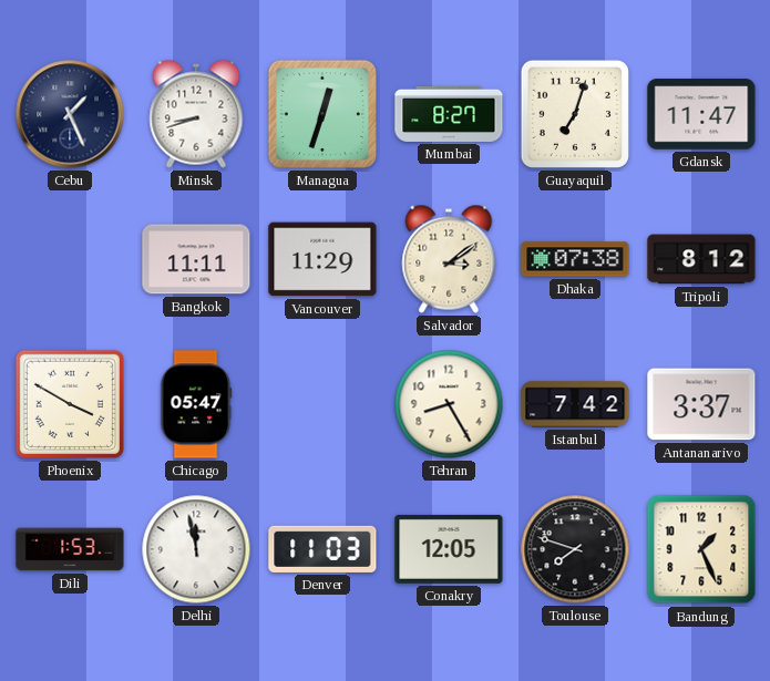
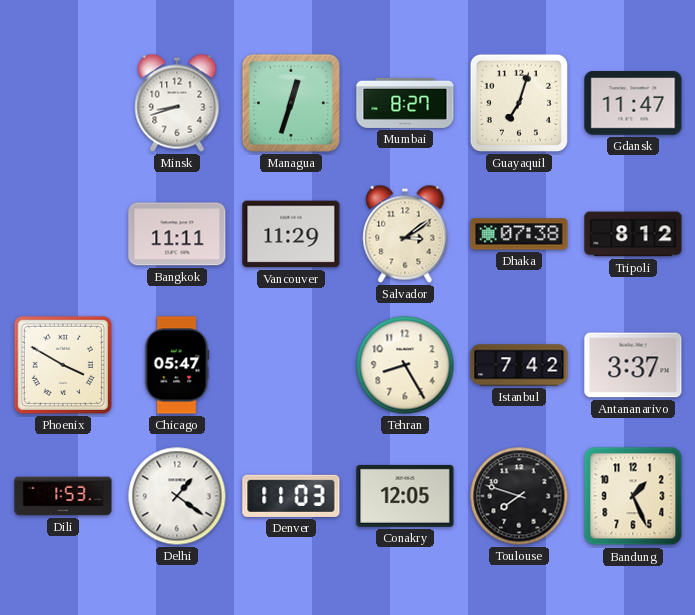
Cebu: 1:26 -> none (70, 114)
Delhi: 11:58 -> 1:21 (177, 496)
